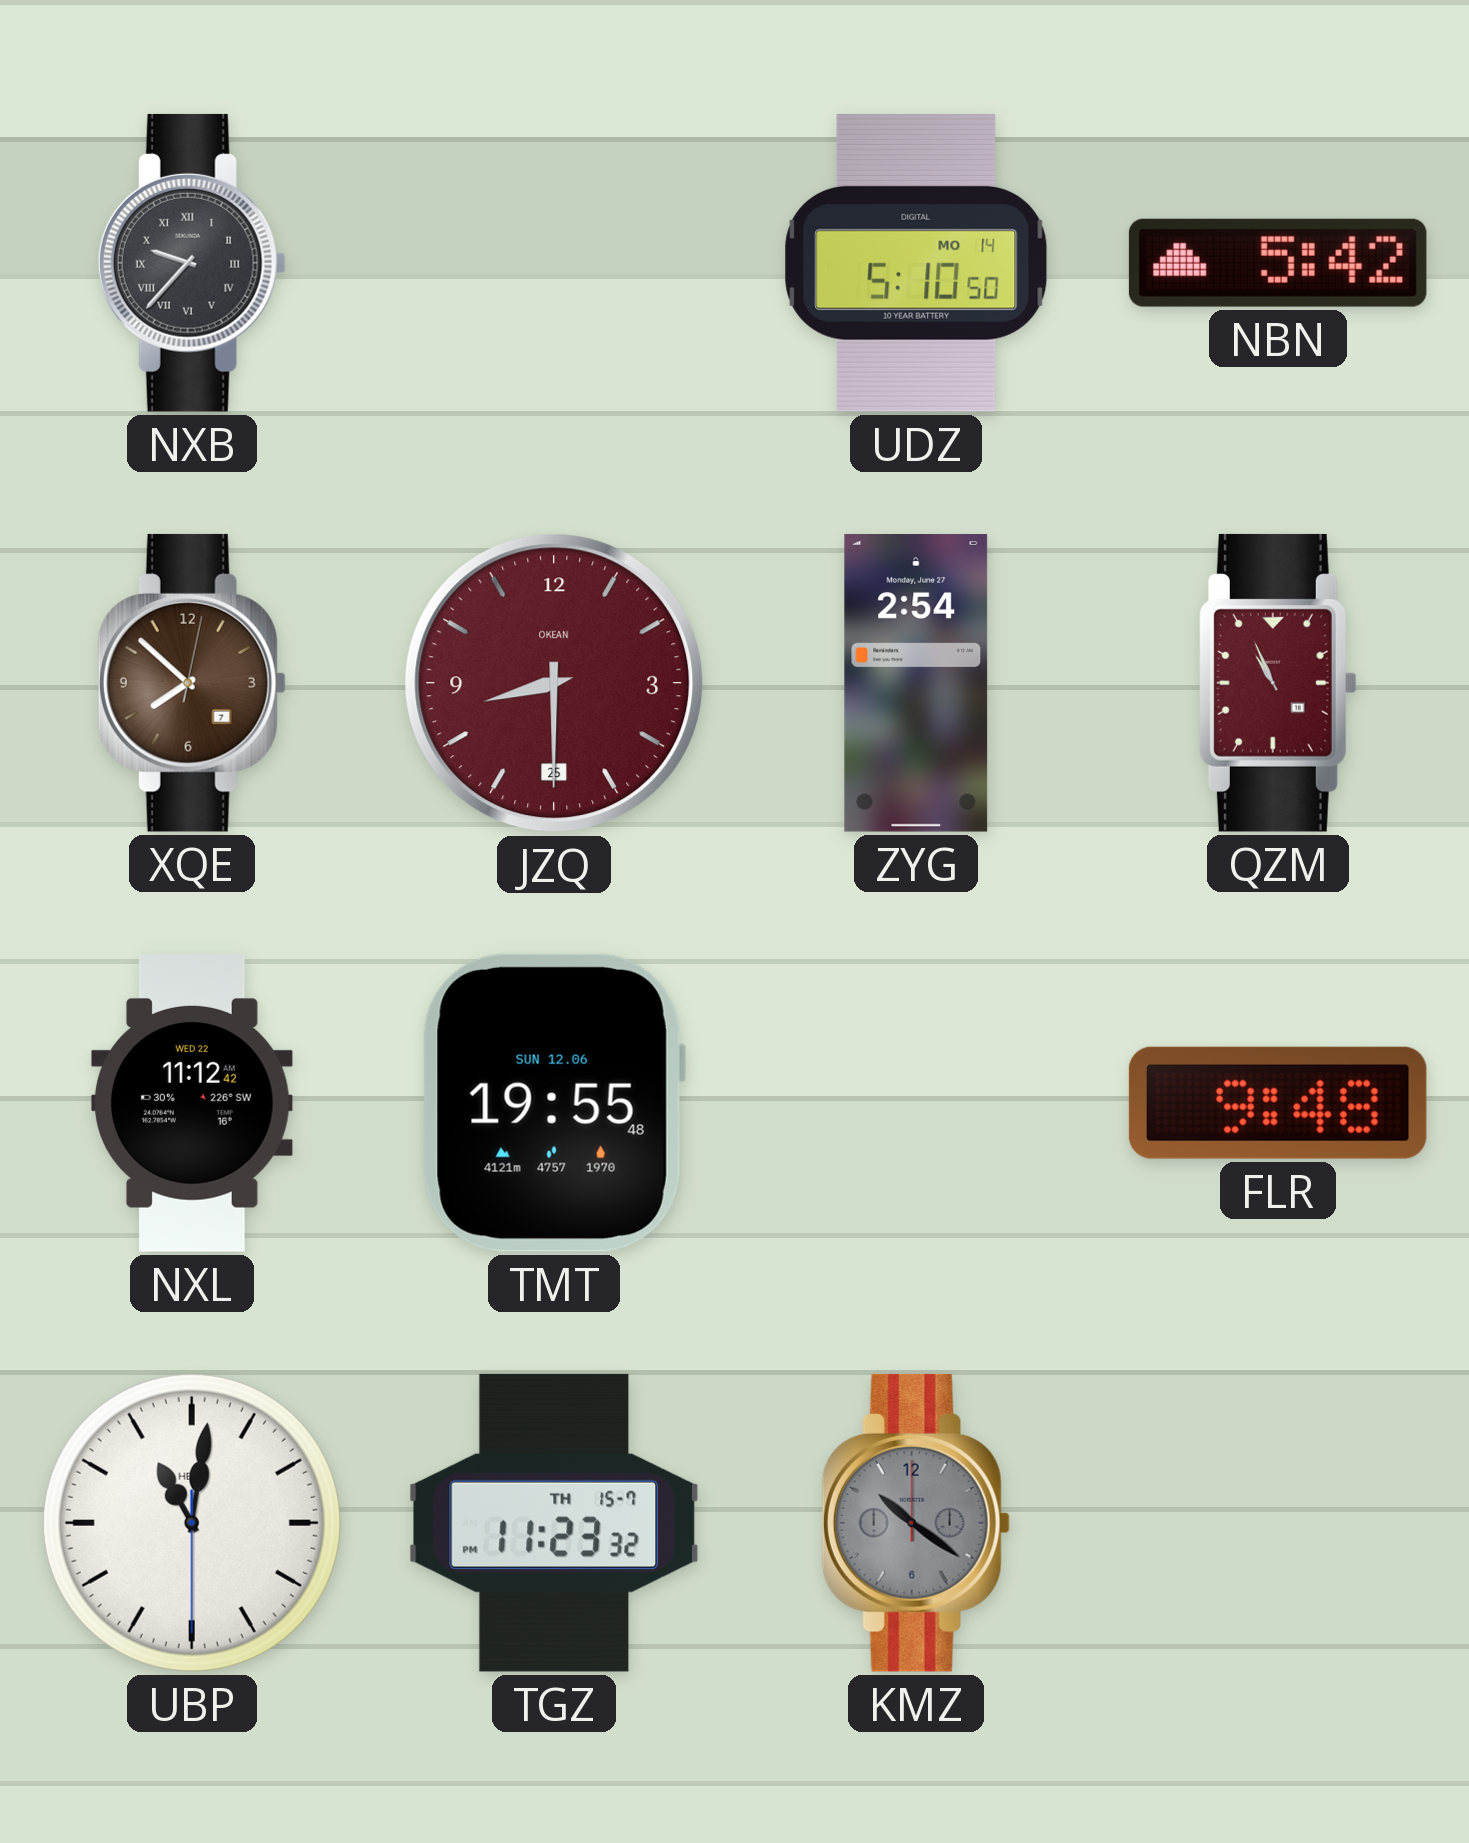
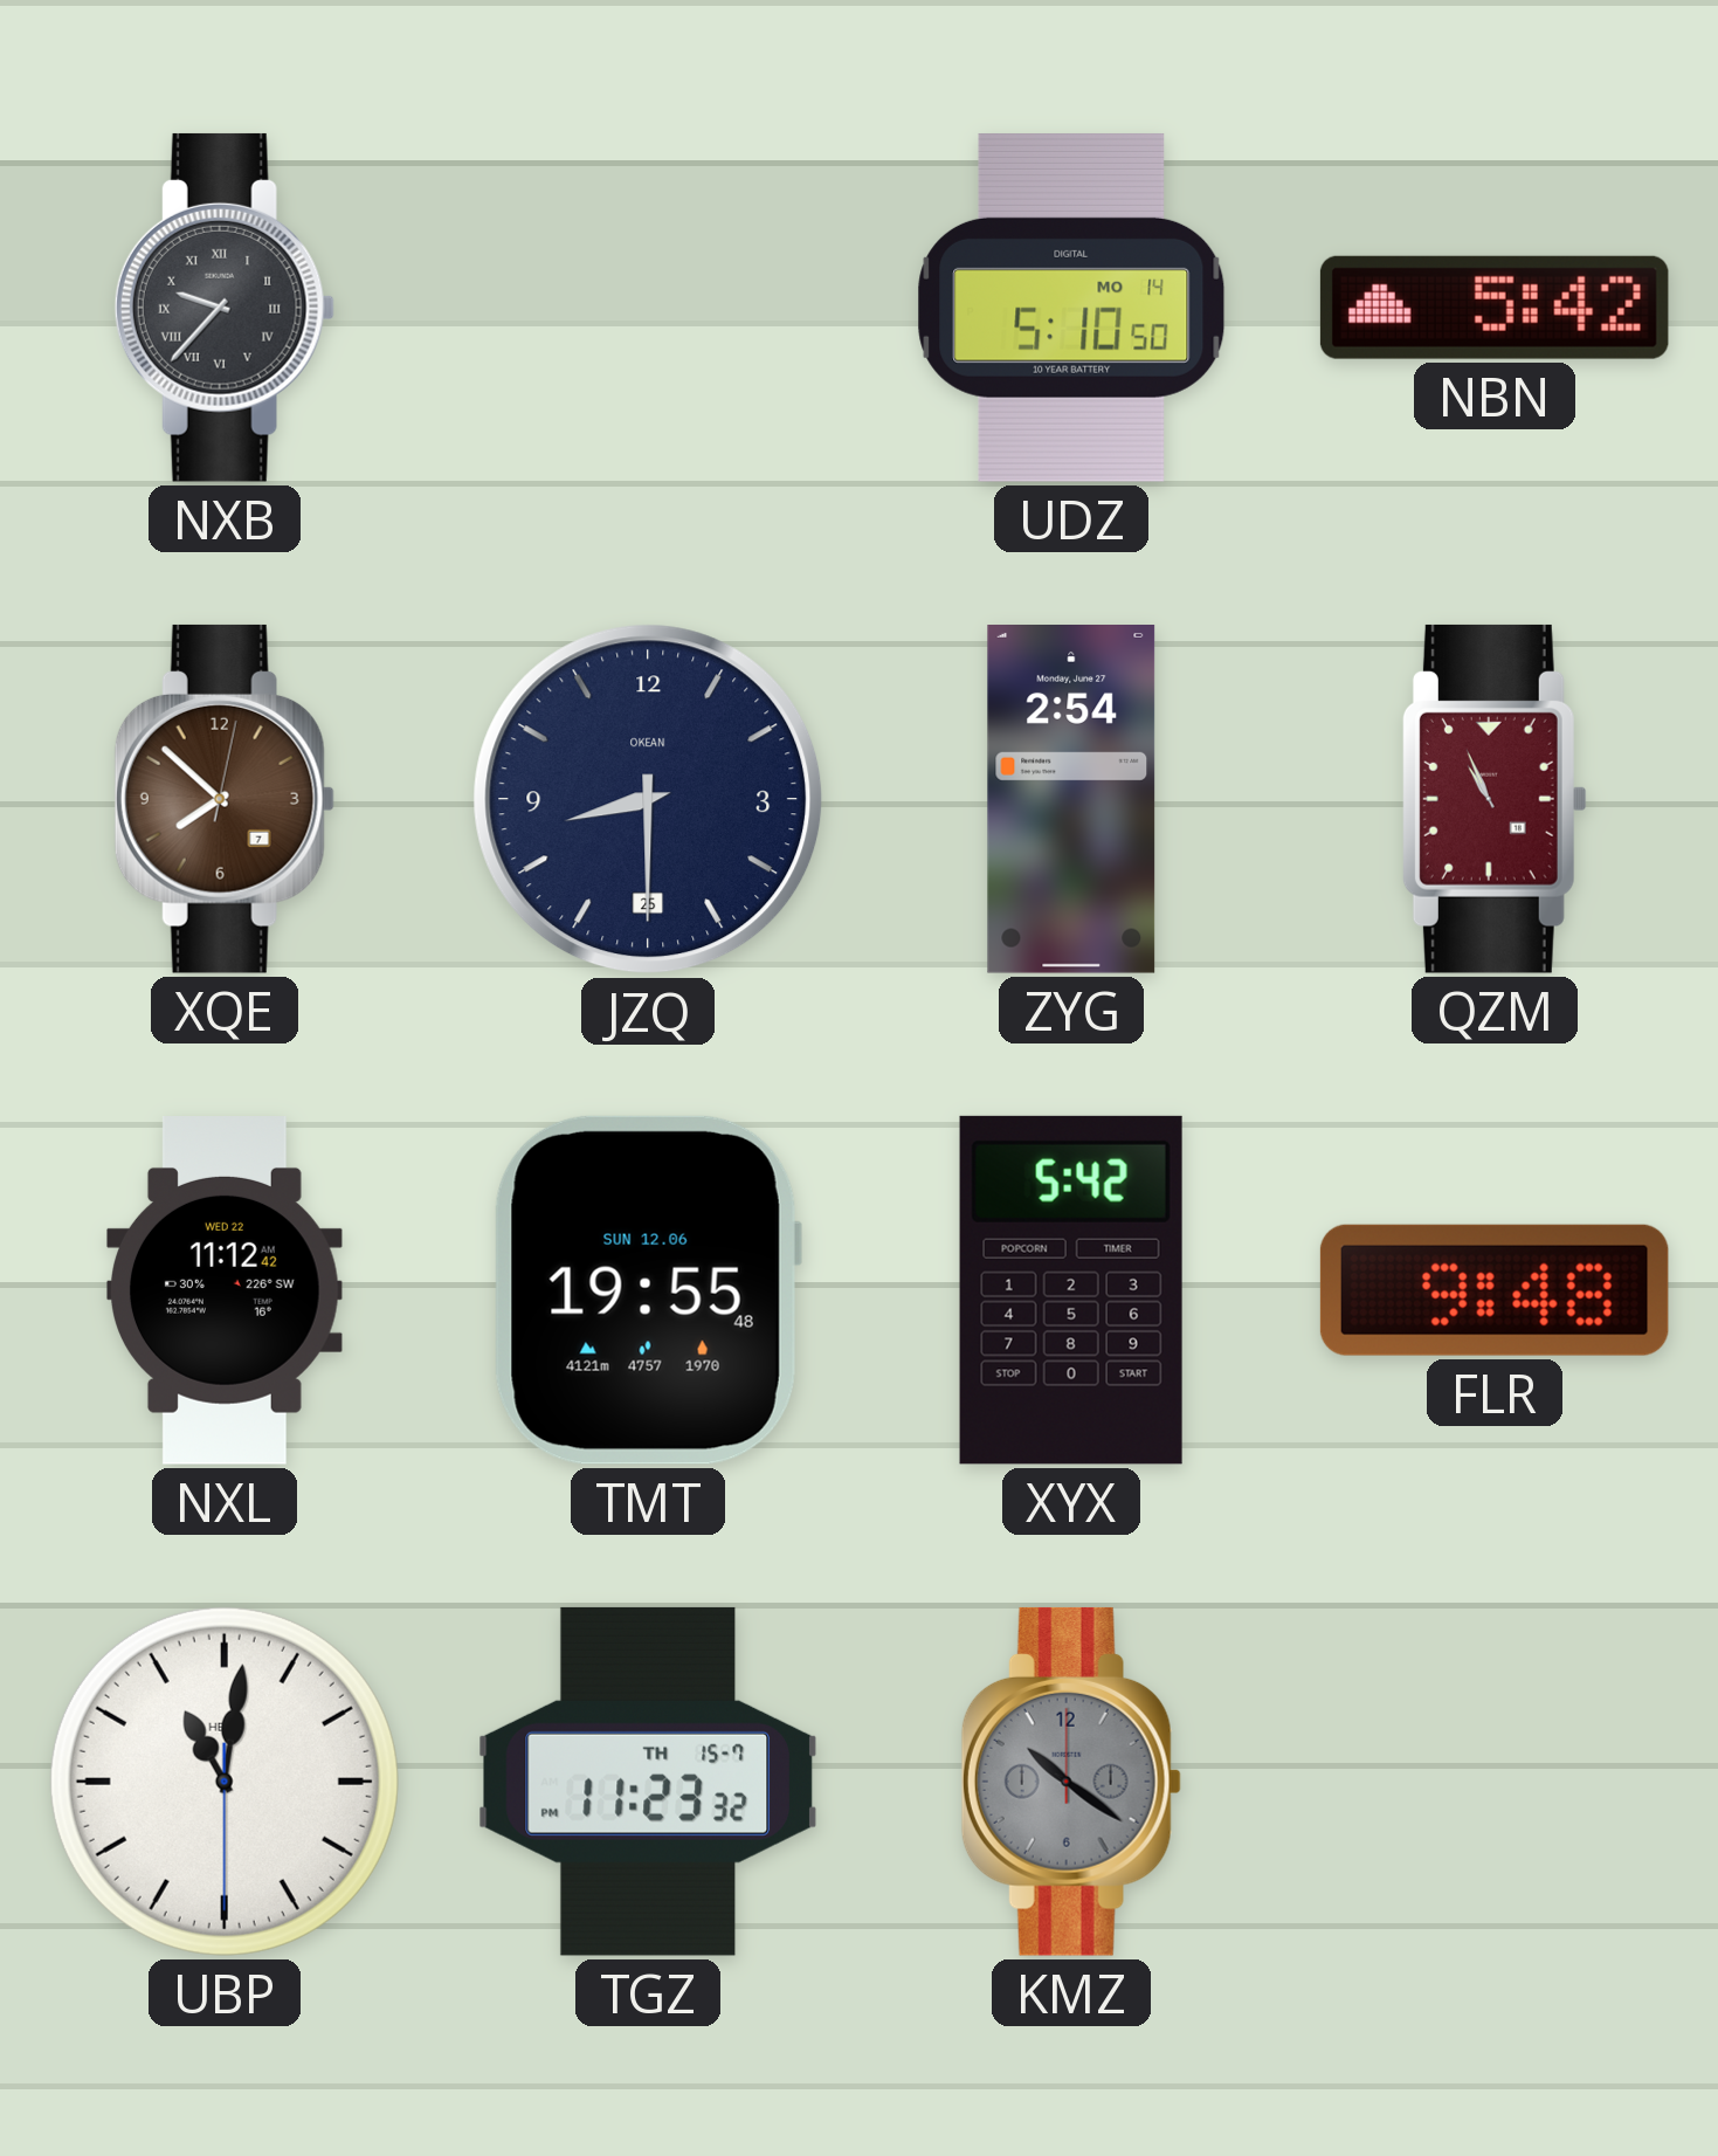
JZQ dial: burgundy -> navy (648, 799)
XYX: none -> 5:42 (1071, 1290)
